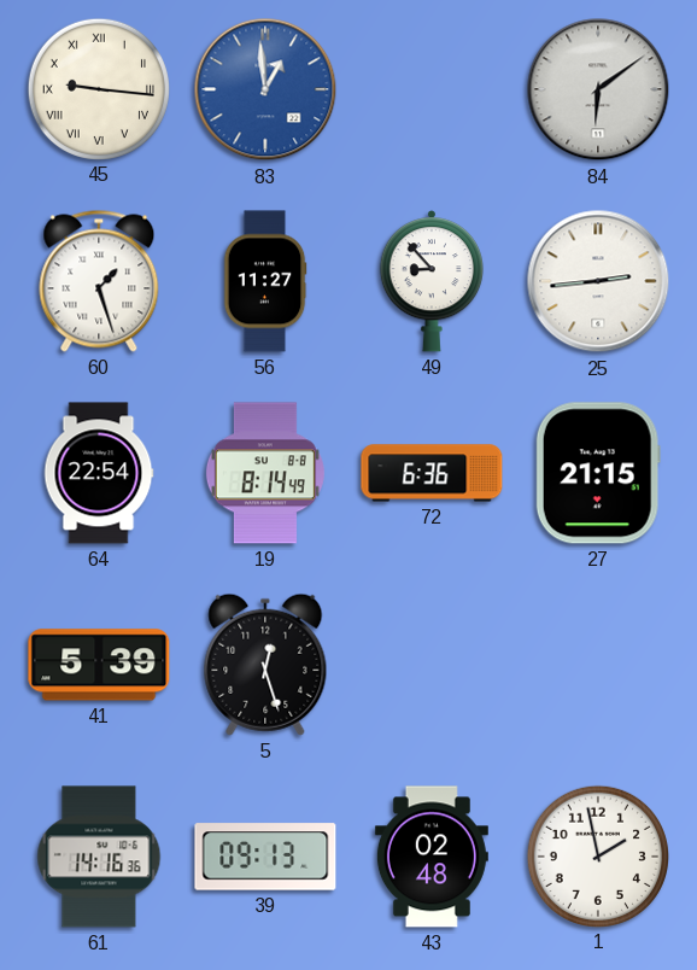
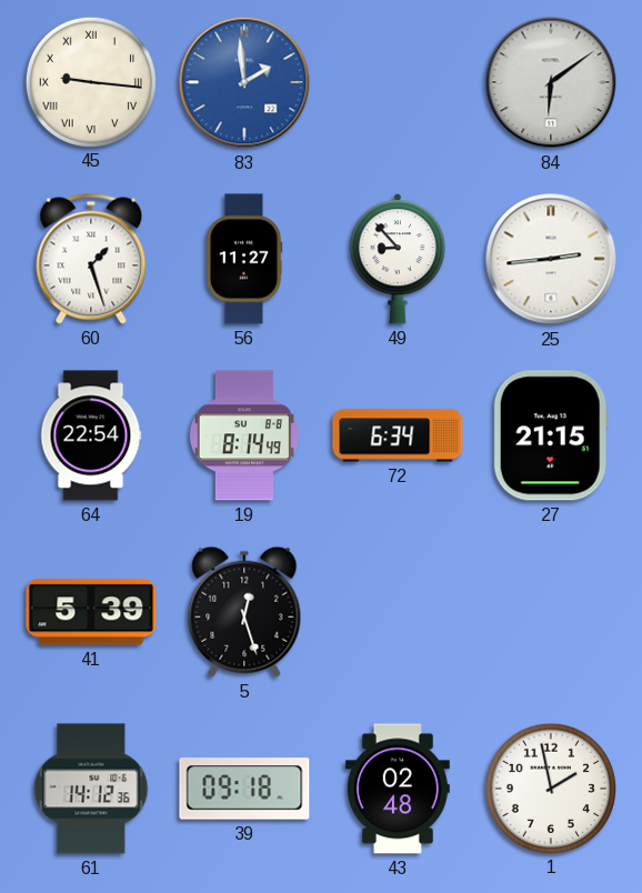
83: 12:59 -> 1:59 (244, 82)
72: 6:36 -> 6:34 (398, 435)
61: 14:16 -> 14:12 (91, 789)
39: 09:13 -> 09:18 (244, 789)
